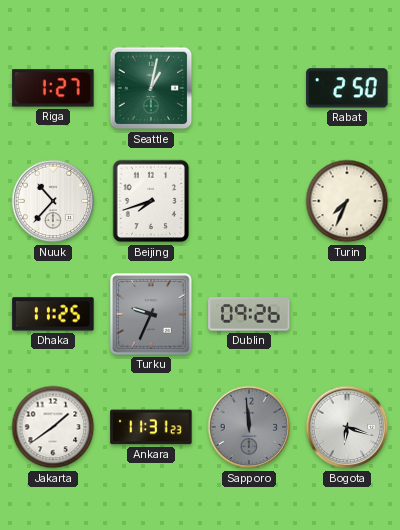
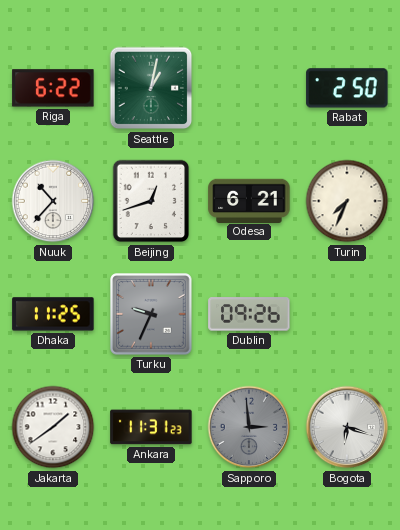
Riga: 1:27 -> 6:22 (53, 88)
Beijing: 7:42 -> 12:42 (151, 201)
Odesa: none -> 6:21 (249, 200)
Sapporo: 11:59 -> 2:59 (249, 427)
